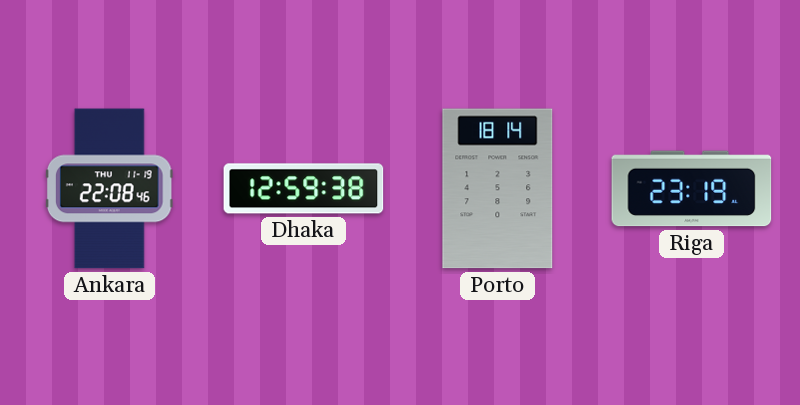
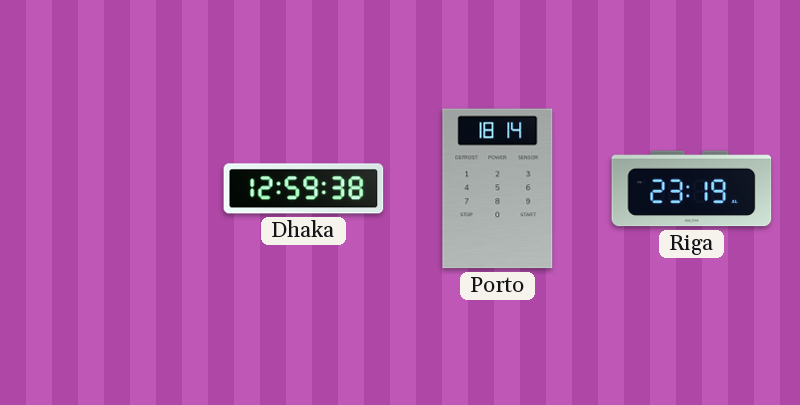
Ankara: 22:08 -> none (109, 189)
